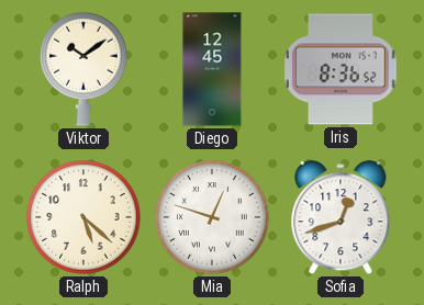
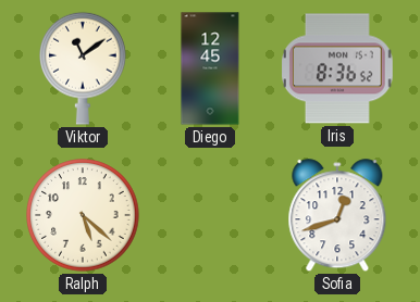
Viktor: 10:09 -> 11:09 (83, 68)
Mia: 12:48 -> none (212, 217)
